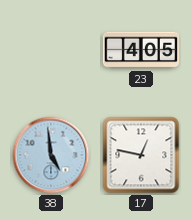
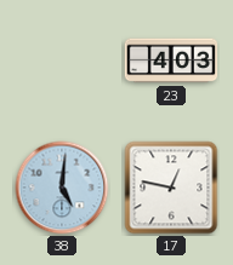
23: 4:05 -> 4:03 (171, 61)
38: 4:59 -> 5:01 (62, 188)
